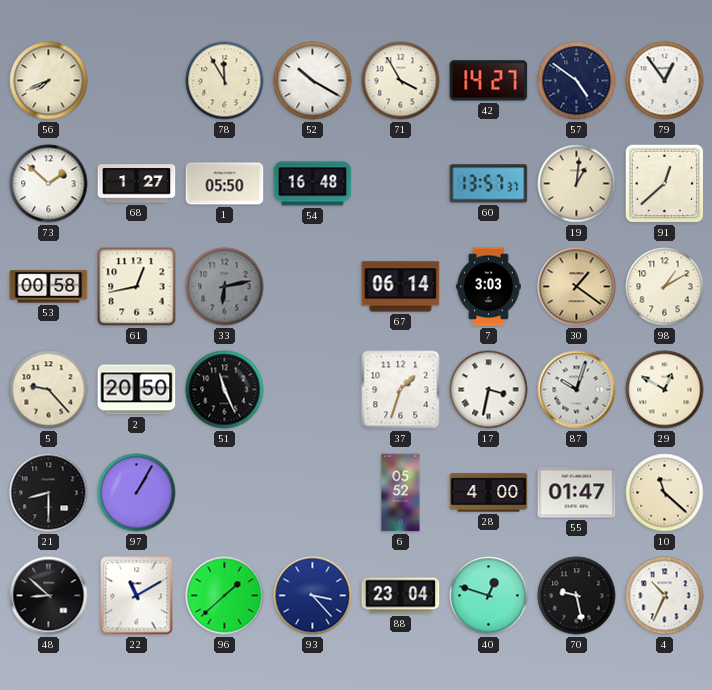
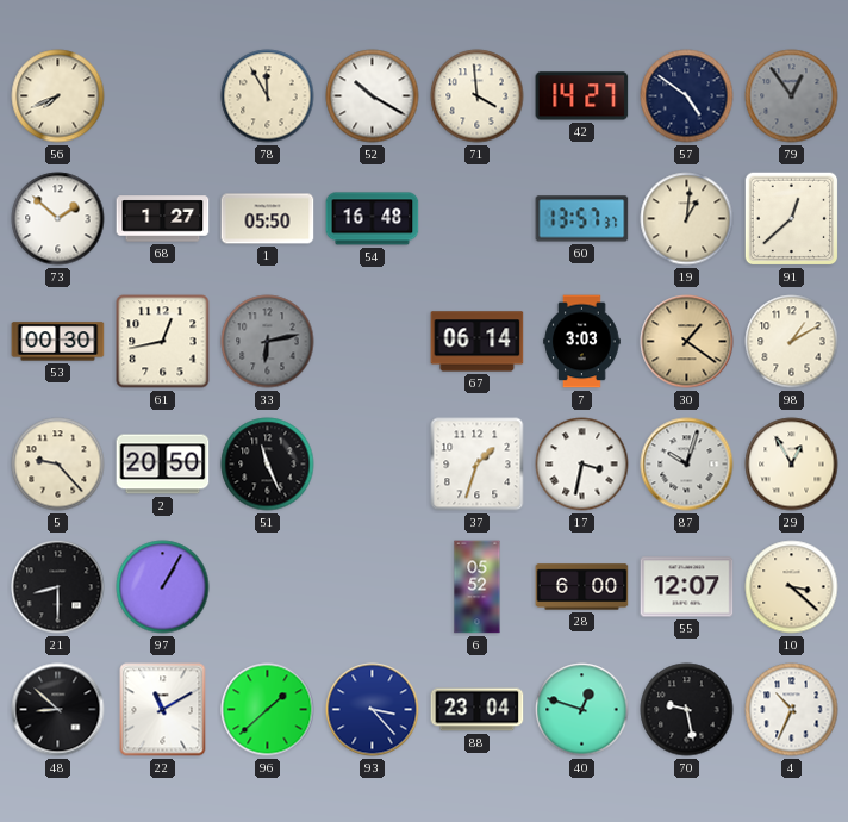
71: 3:55 -> 3:59 (478, 96)
79 dial: white -> grey (792, 96)
53: 00:58 -> 00:30 (58, 342)
29: 12:50 -> 12:55 (792, 465)
28: 4:00 -> 6:00 (582, 587)
55: 01:47 -> 12:07 (687, 587)
10: 11:22 -> 3:22 (792, 587)
